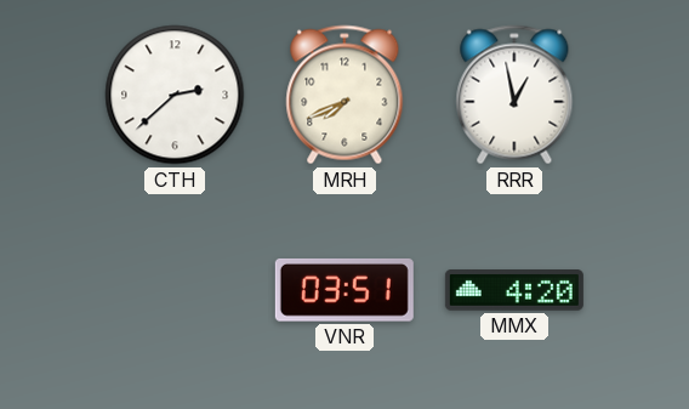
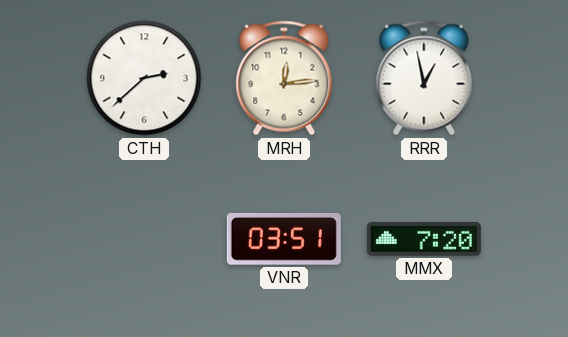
MRH: 7:41 -> 12:14 (284, 78)
MMX: 4:20 -> 7:20 (424, 239)
